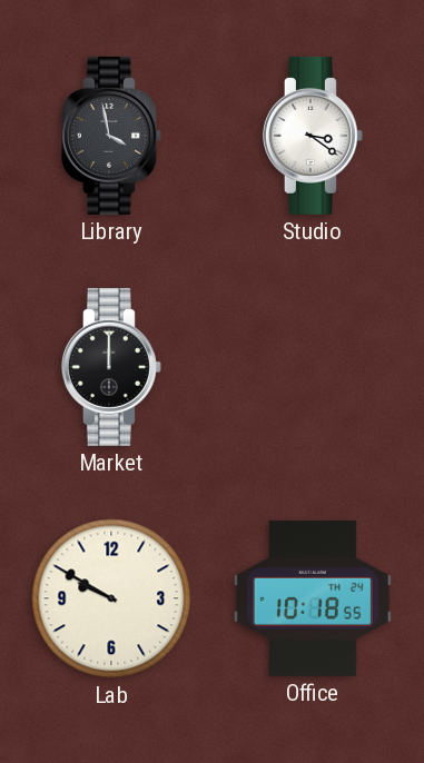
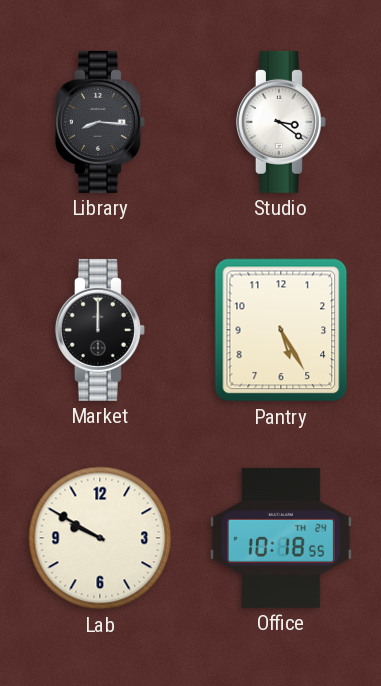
Library: 3:58 -> 8:16 (100, 122)
Pantry: none -> 5:25 (281, 330)
